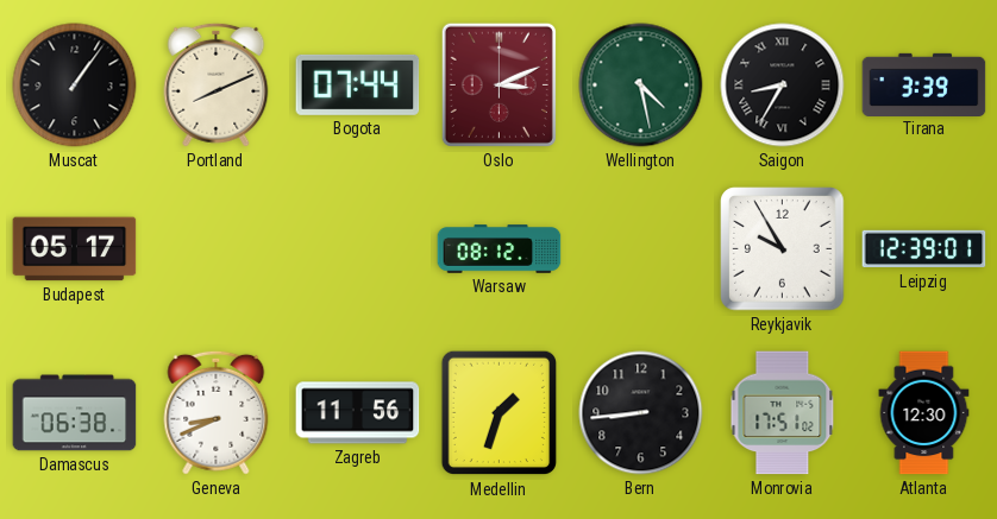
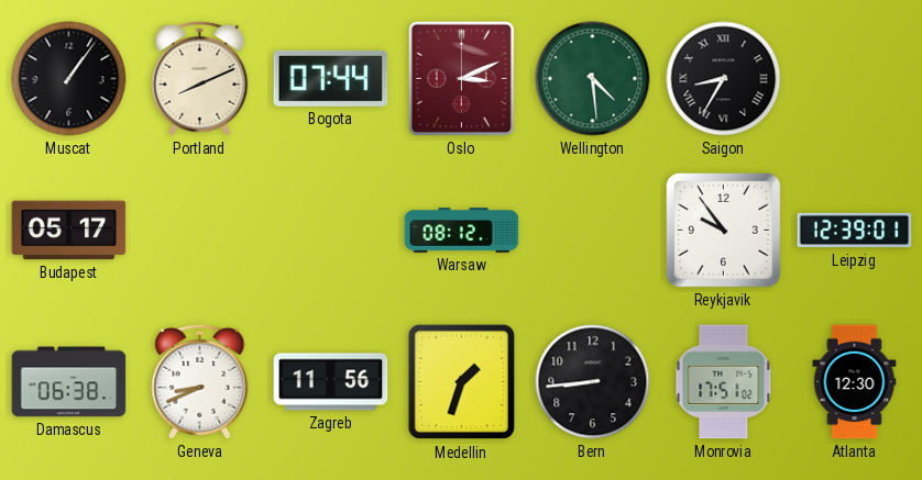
Wellington: 4:28 -> 4:29 (593, 79)
Tirana: 3:39 -> none (924, 84)
Reykjavik: 9:55 -> 9:54 (724, 231)
